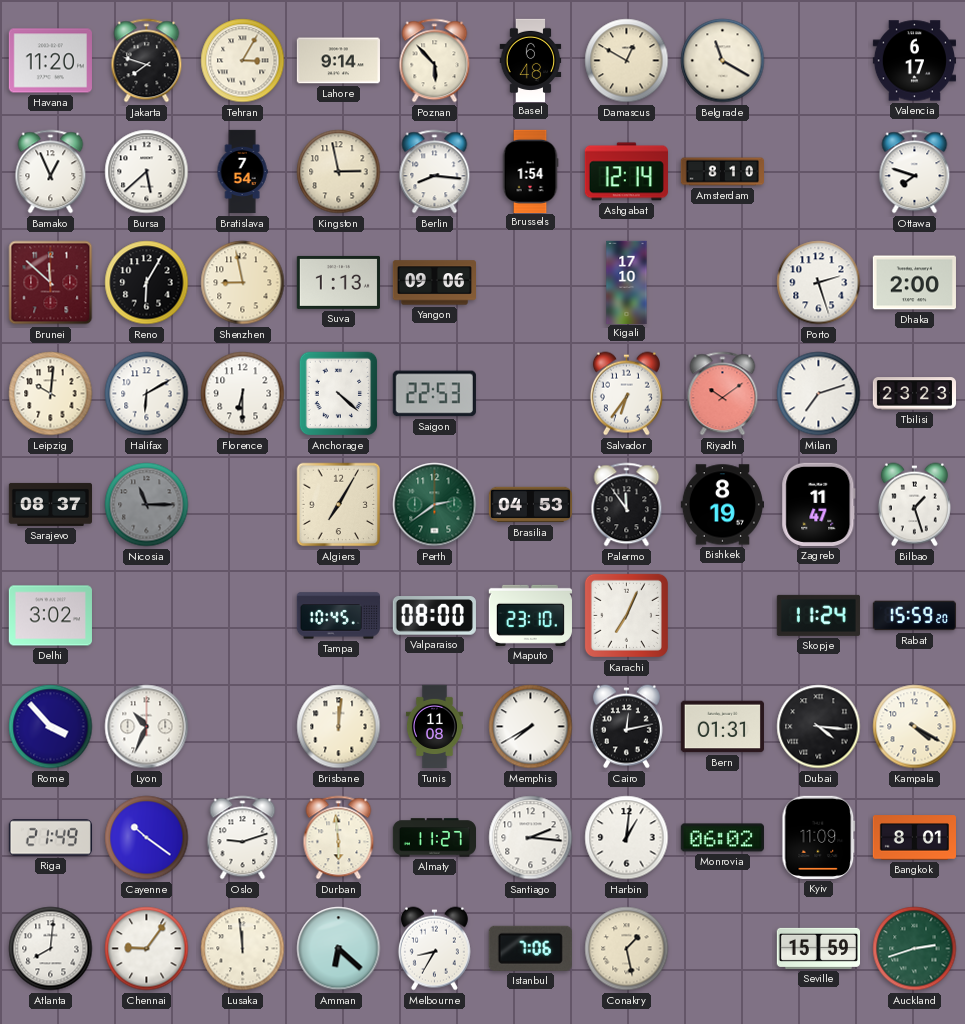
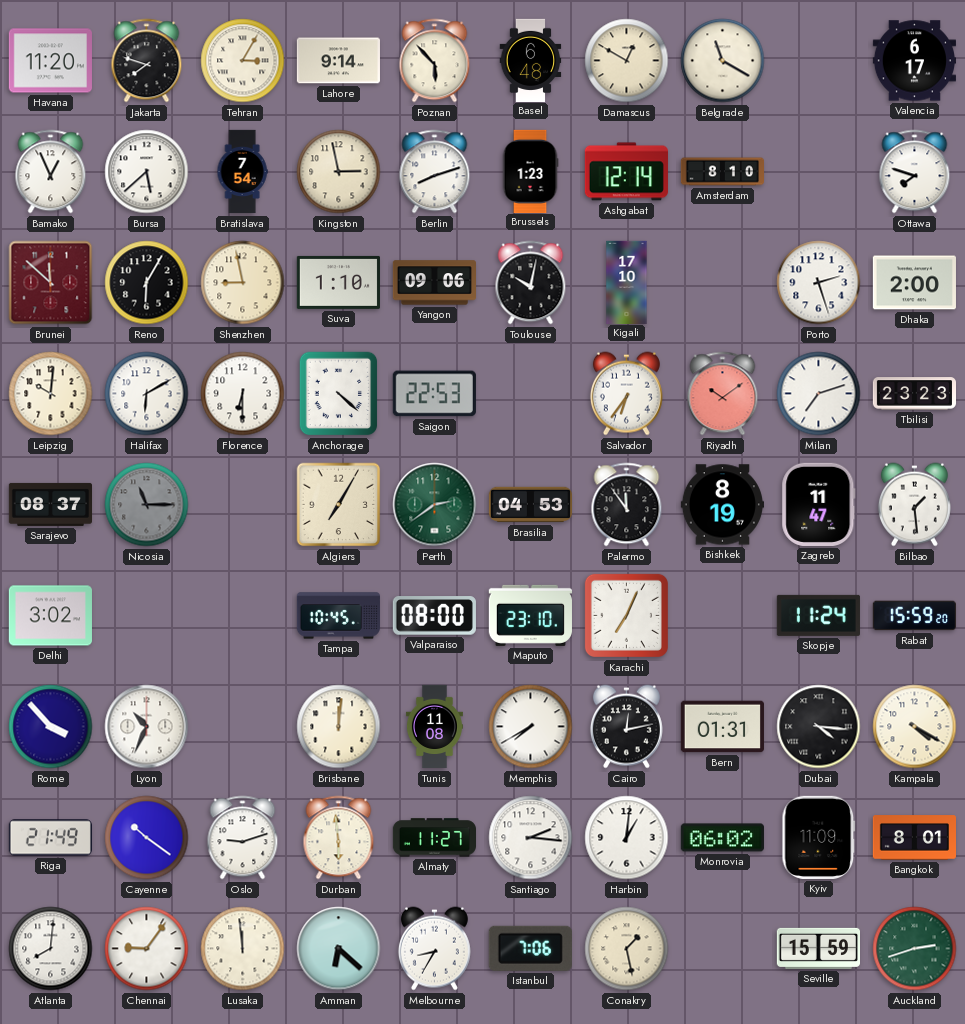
Berlin: 8:16 -> 8:12 (435, 172)
Brussels: 1:54 -> 1:23 (530, 171)
Suva: 1:13 -> 1:10 (338, 282)
Toulouse: none -> 10:02 (531, 283)
Bilbao: 1:27 -> 1:29 (914, 505)
